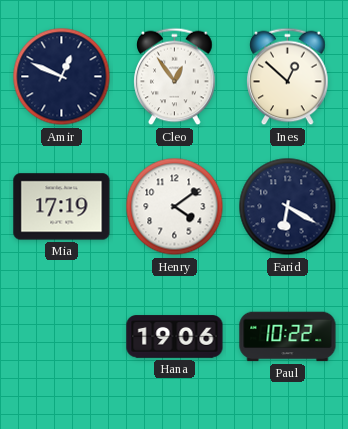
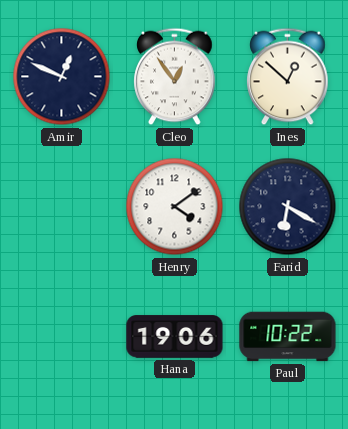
Mia: 17:19 -> none (62, 207)
